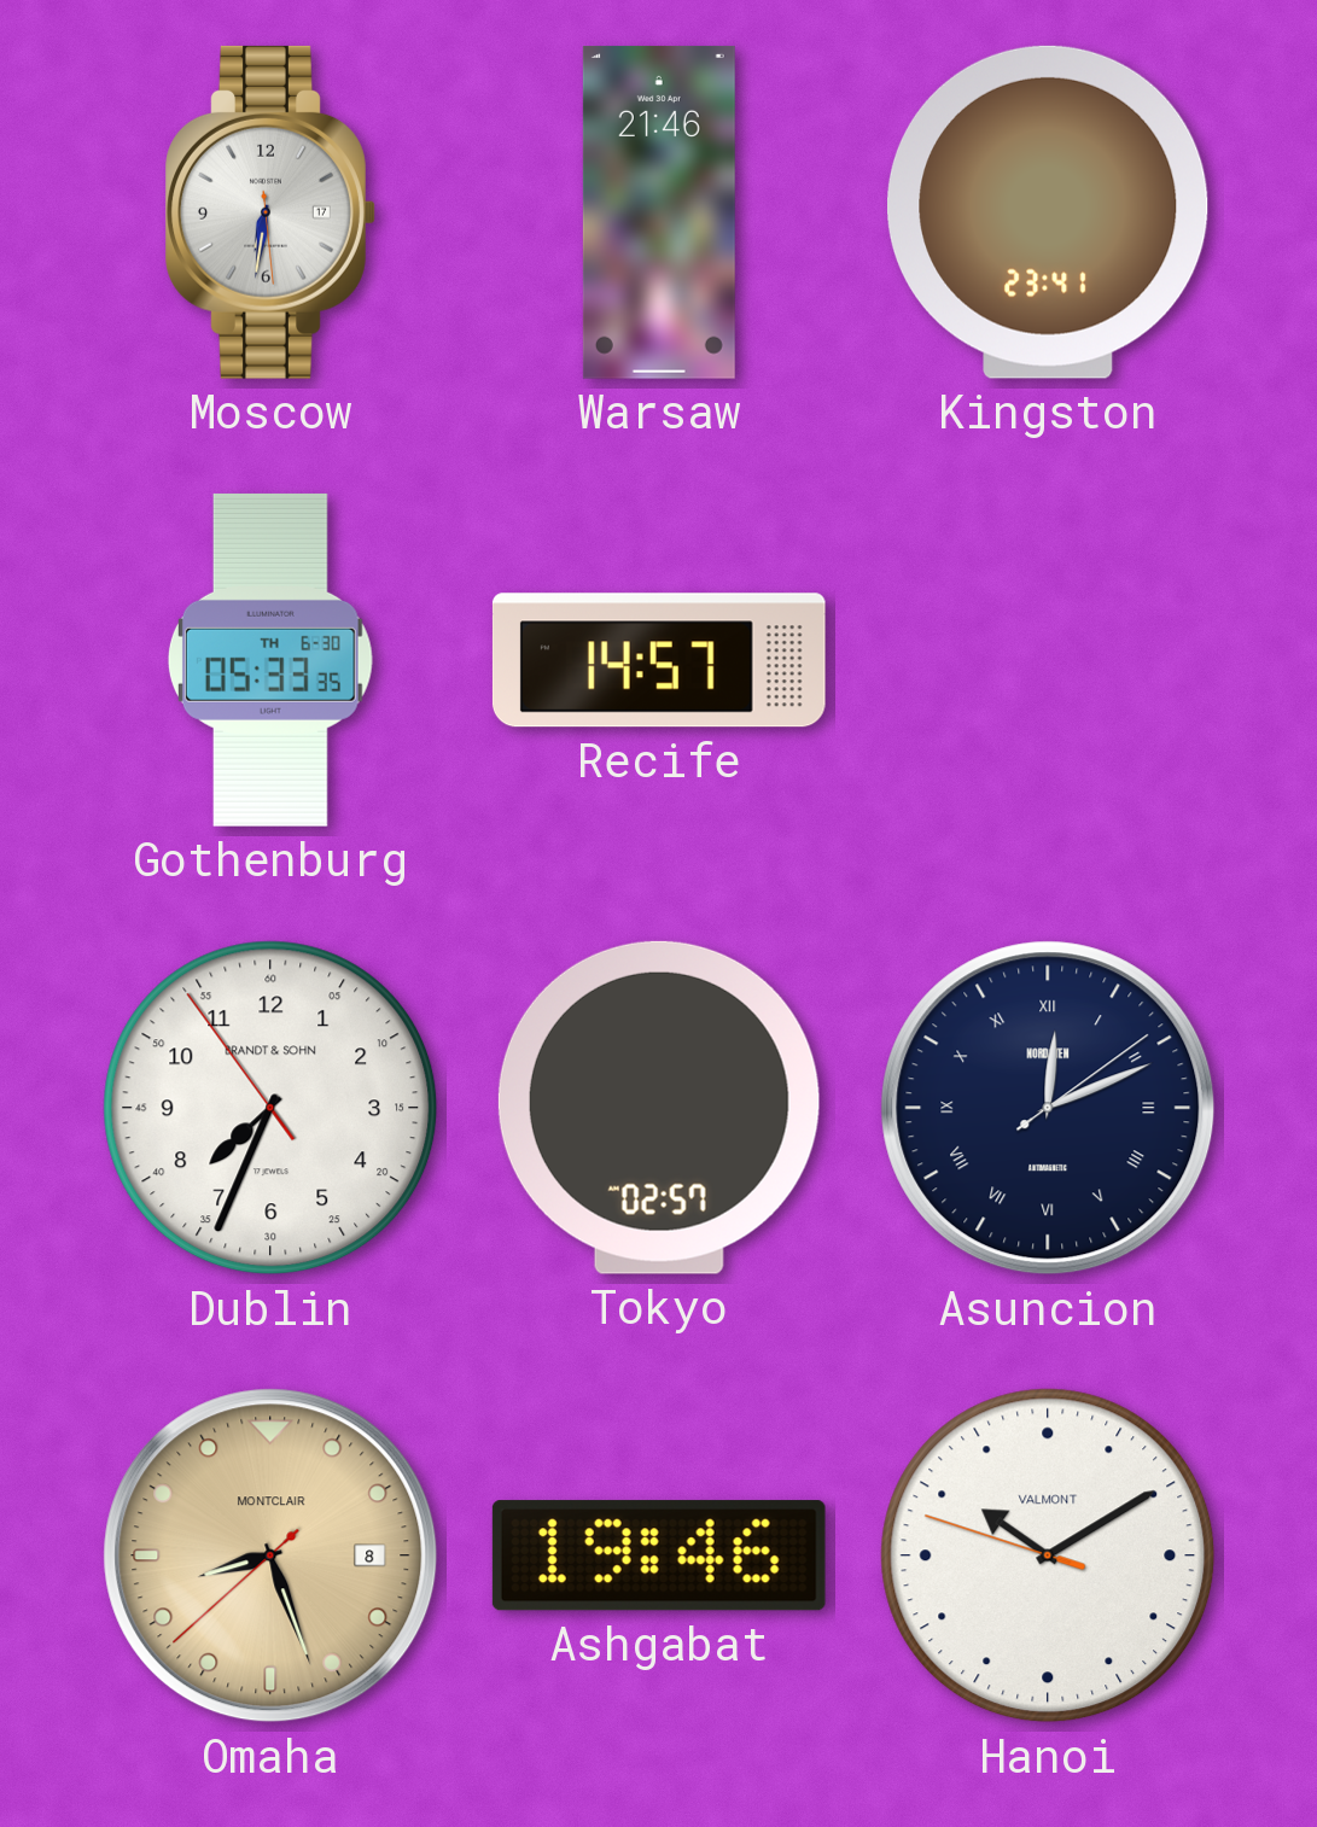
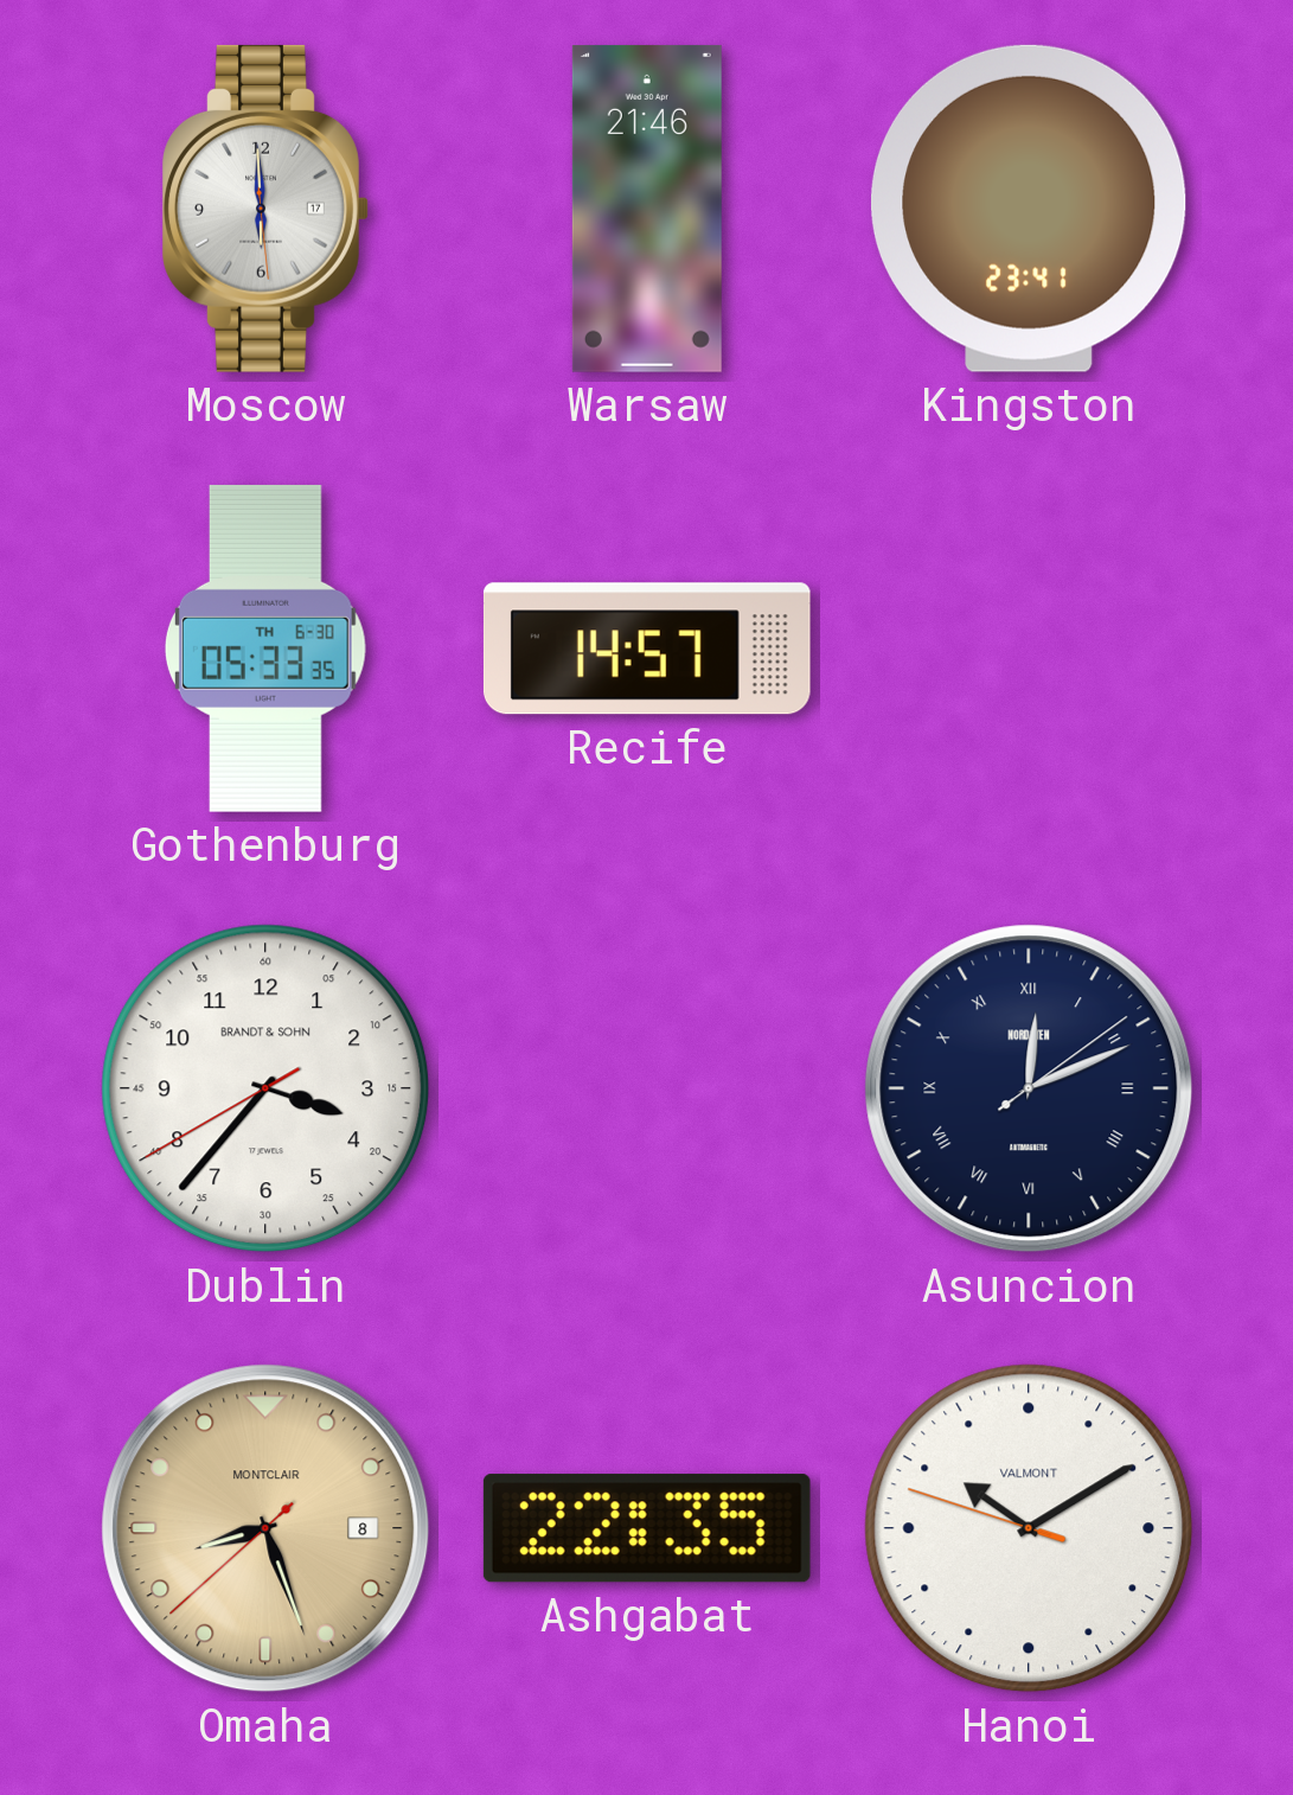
Moscow: 6:31 -> 5:59 (265, 209)
Dublin: 7:33 -> 3:36 (265, 1088)
Tokyo: 02:57 -> none (659, 1108)
Ashgabat: 19:46 -> 22:35 (647, 1528)
